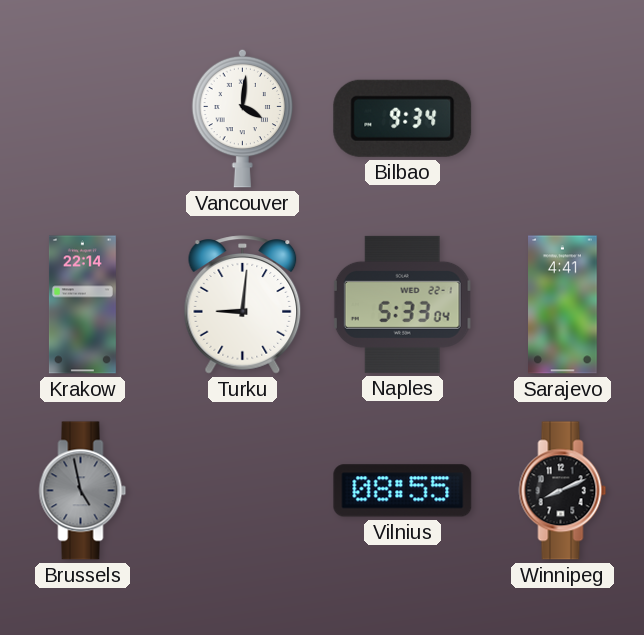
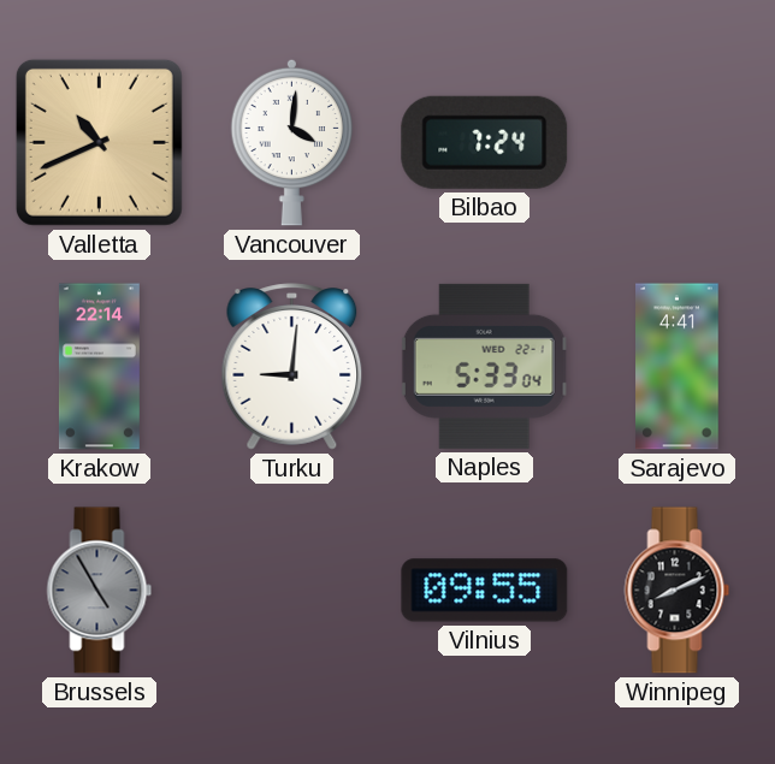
Valletta: none -> 10:41 (99, 142)
Bilbao: 9:34 -> 7:24 (485, 142)
Brussels: 4:58 -> 4:55 (100, 591)
Vilnius: 08:55 -> 09:55 (485, 591)
